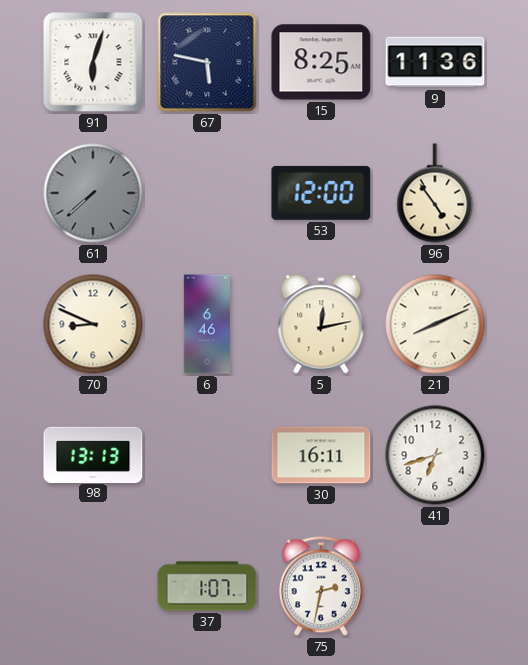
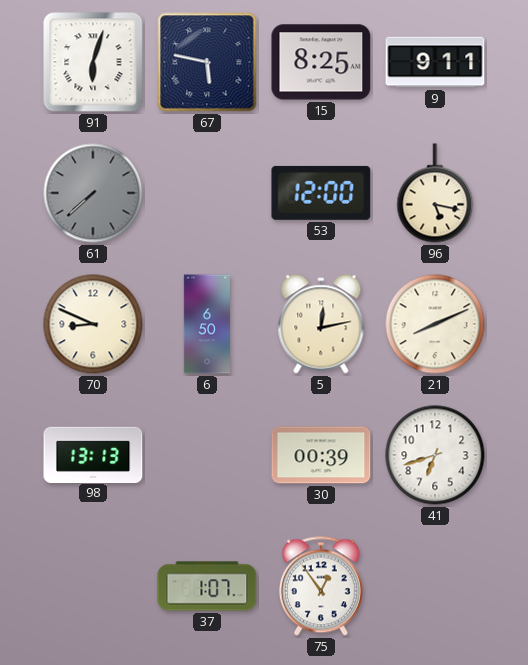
9: 11:36 -> 9:11 (435, 62)
96: 4:54 -> 5:17 (435, 193)
6: 6:46 -> 6:50 (206, 324)
30: 16:11 -> 00:39 (321, 455)
75: 2:32 -> 12:54 (321, 586)
